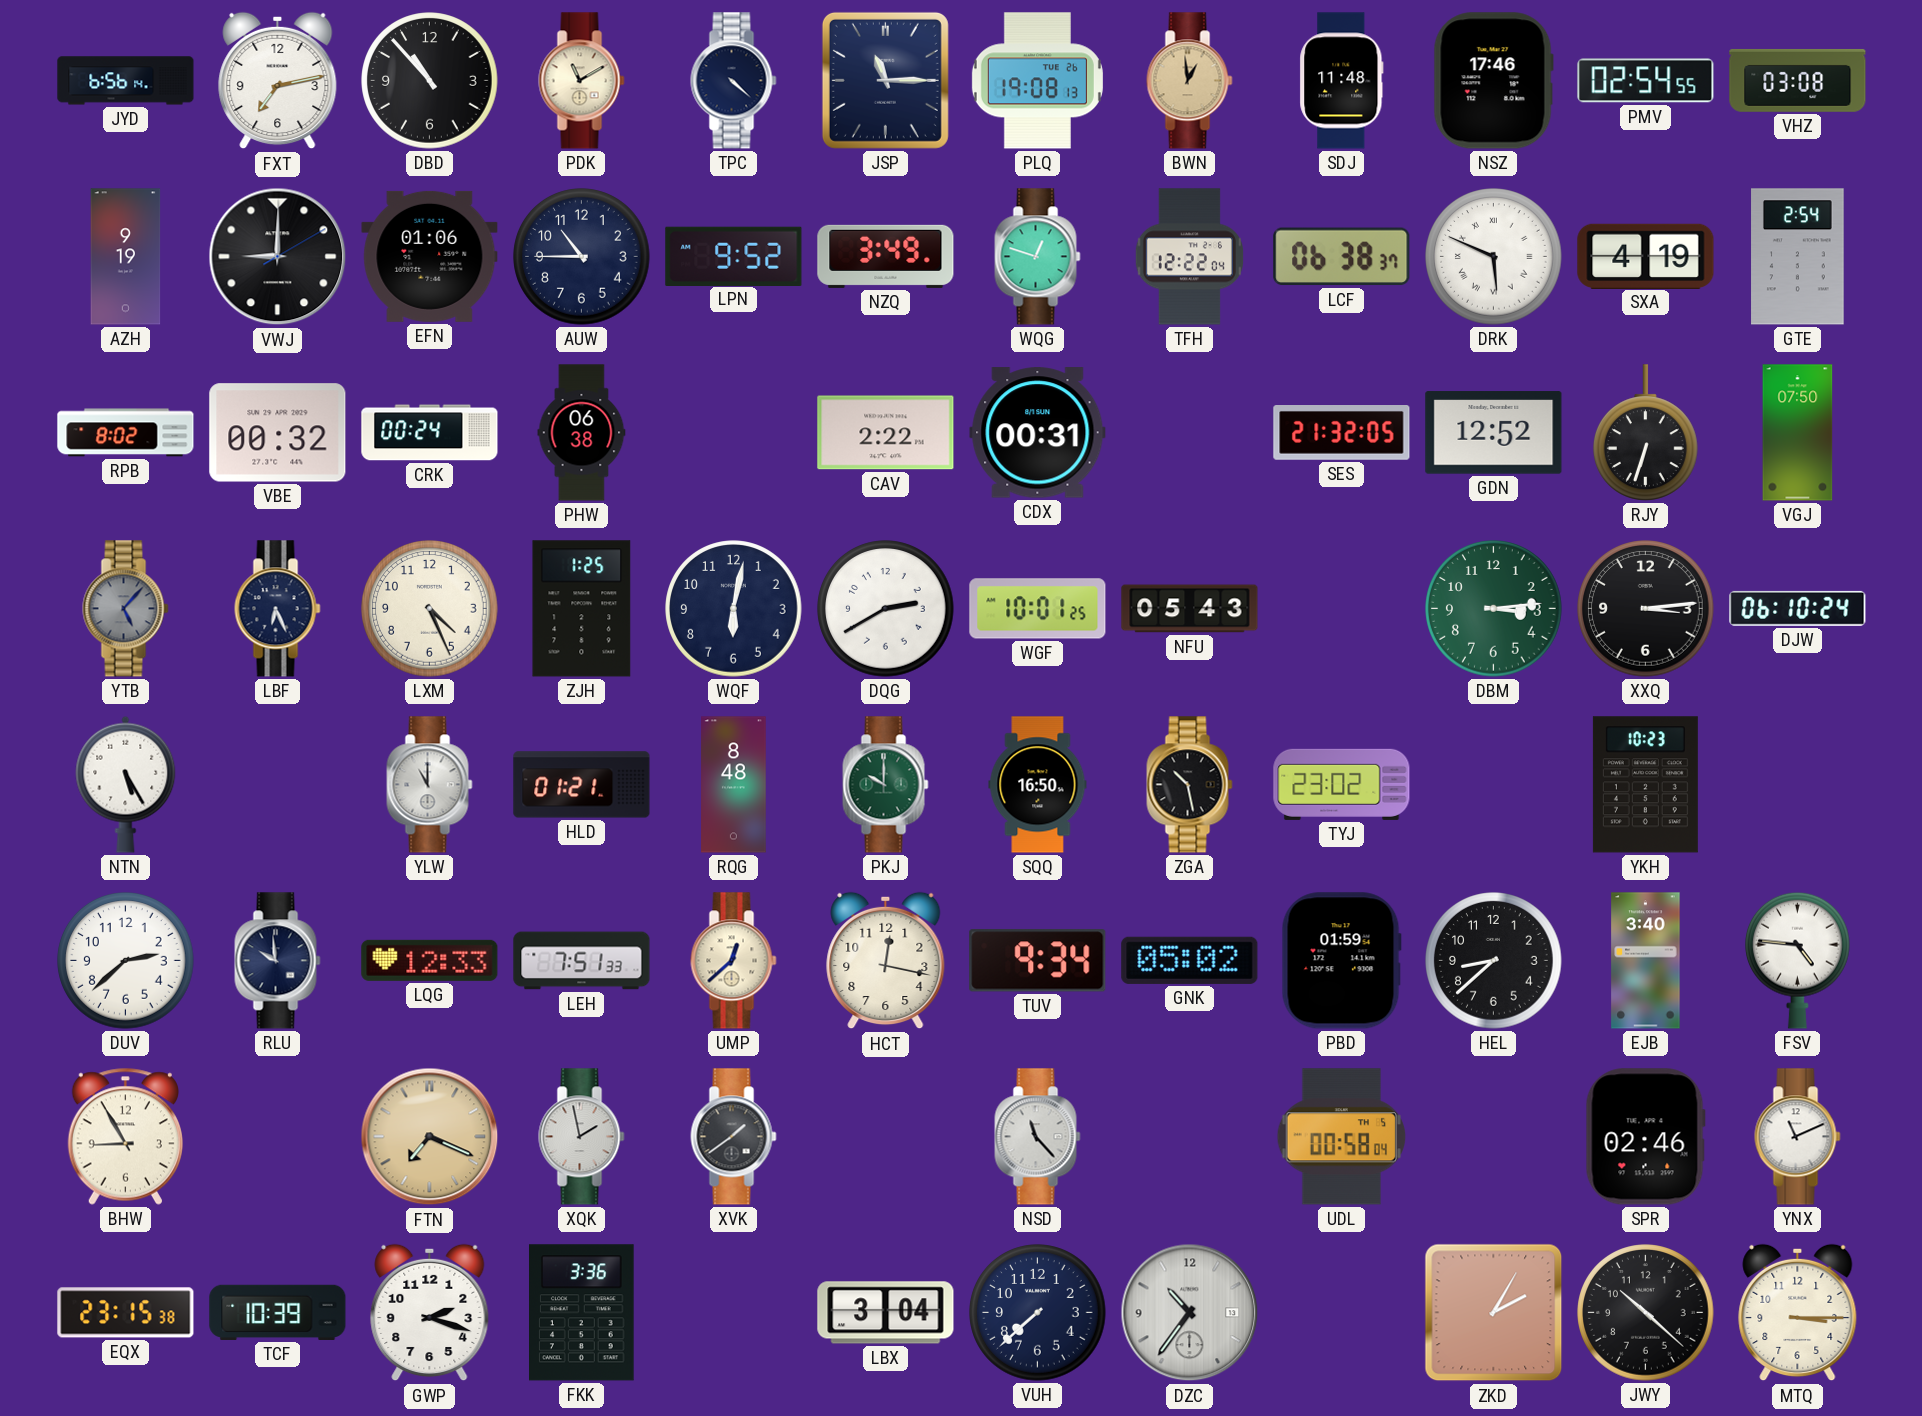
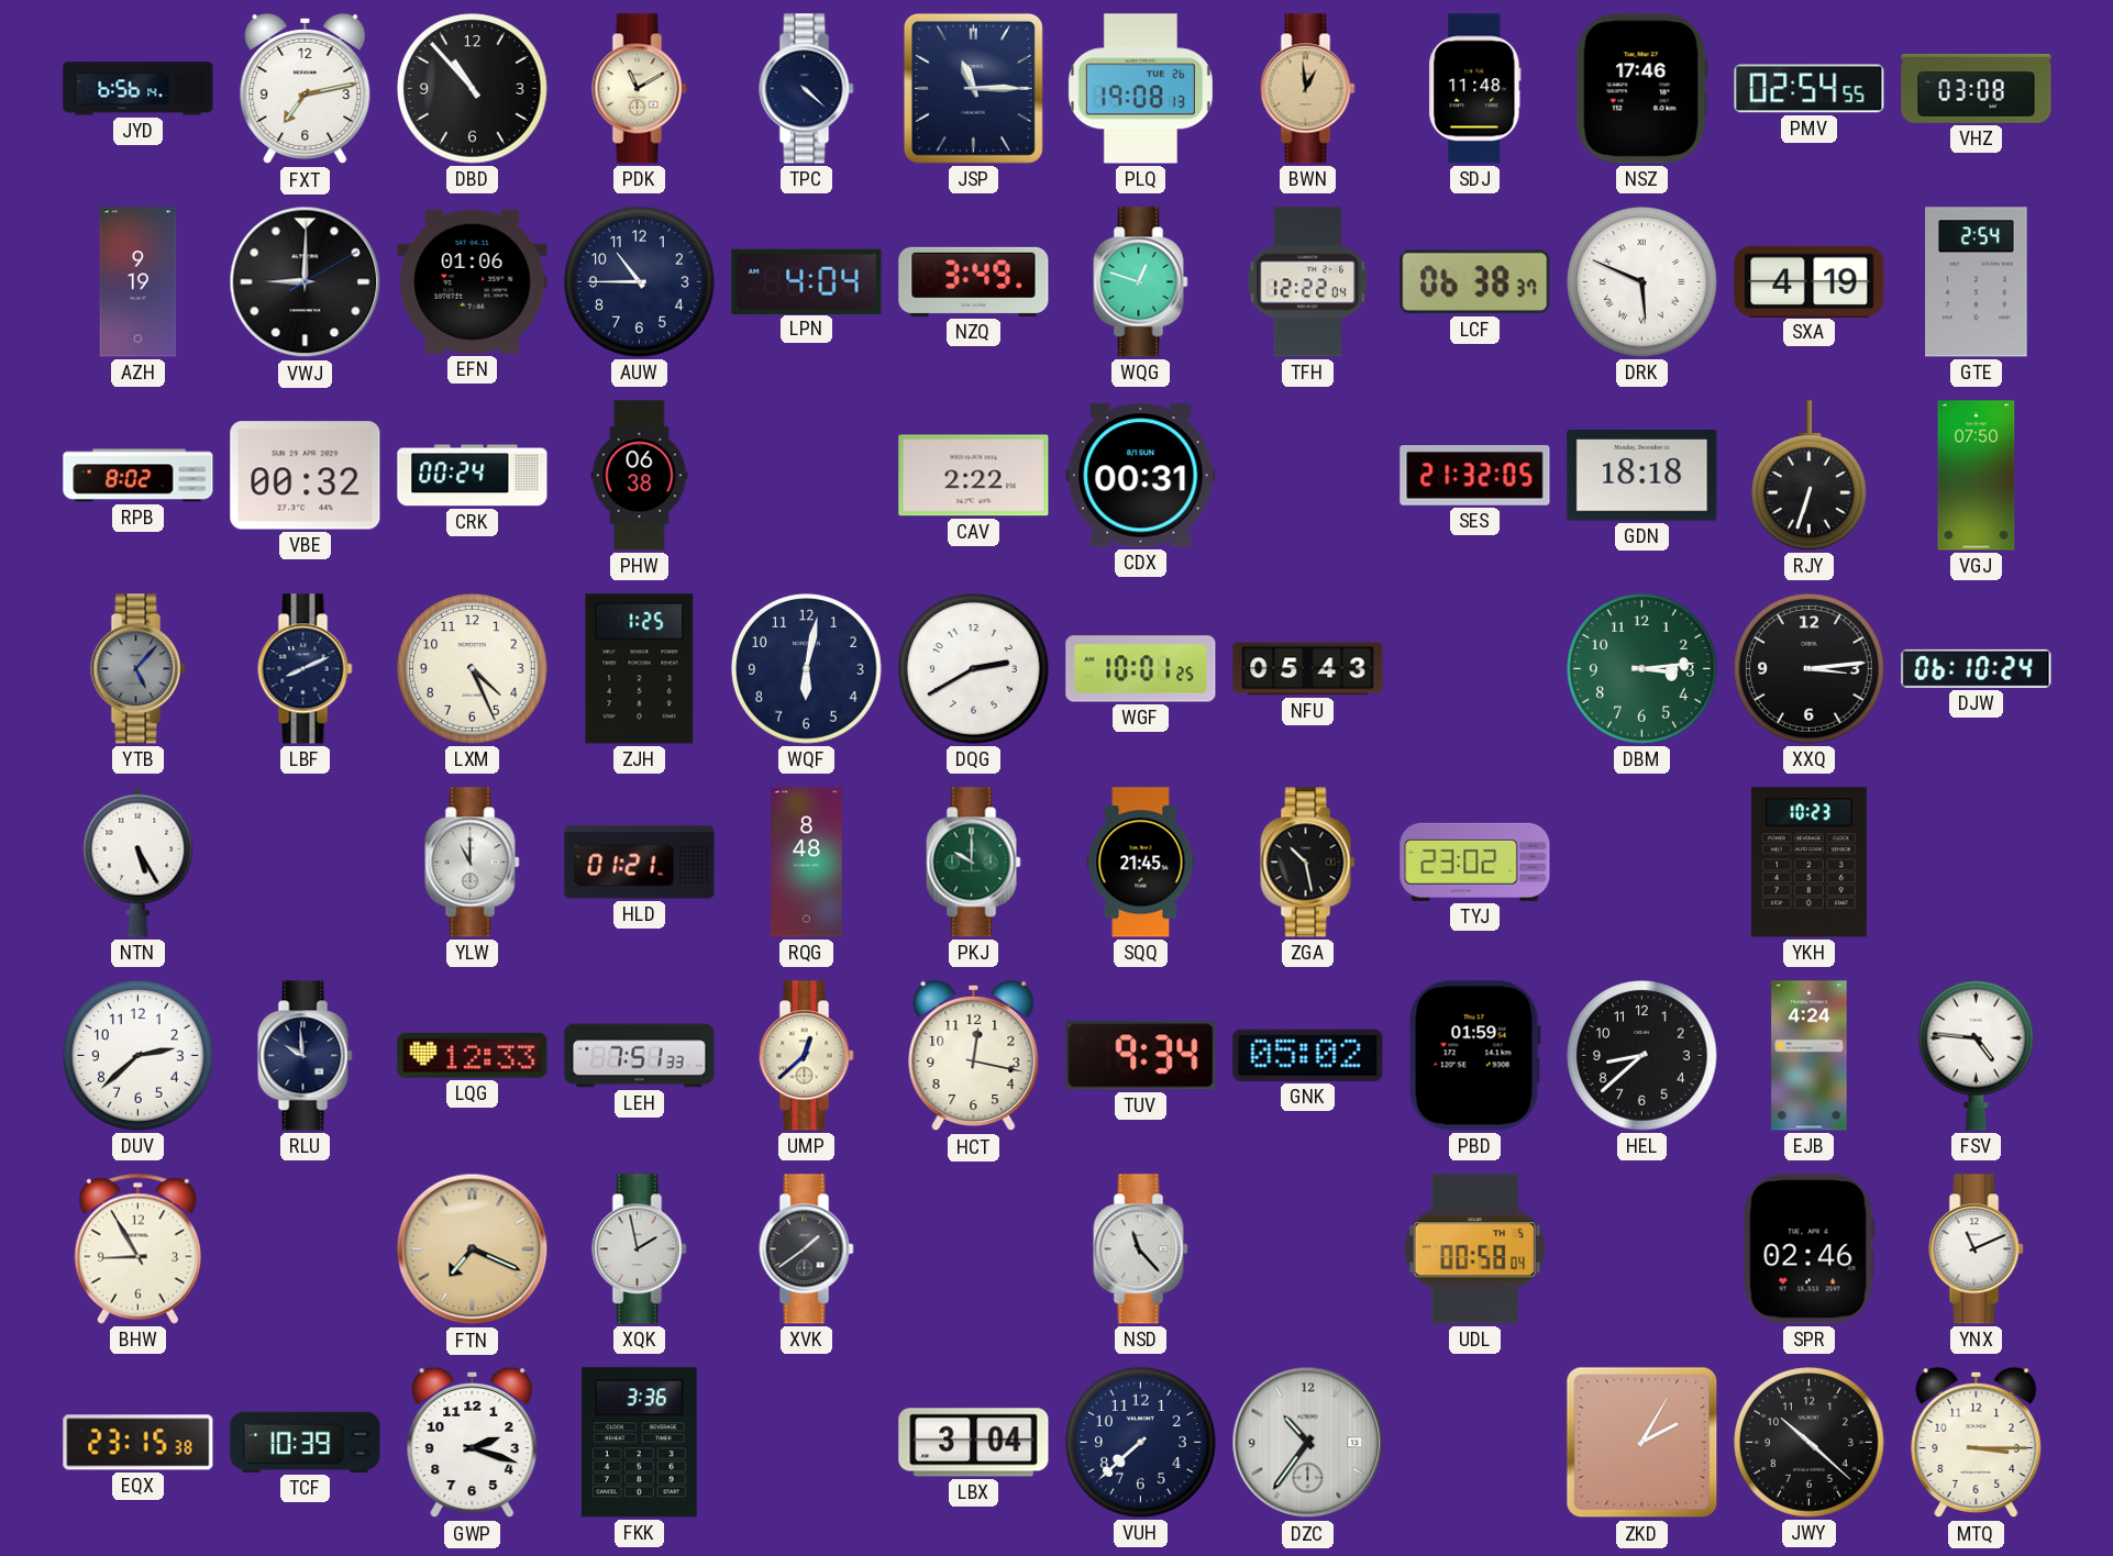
LPN: 9:52 -> 4:04 (807, 281)
GDN: 12:52 -> 18:18 (1642, 476)
LBF: 6:26 -> 8:11 (306, 669)
SQQ: 16:50 -> 21:45 (1141, 863)
EJB: 3:40 -> 4:24 (1810, 1056)
